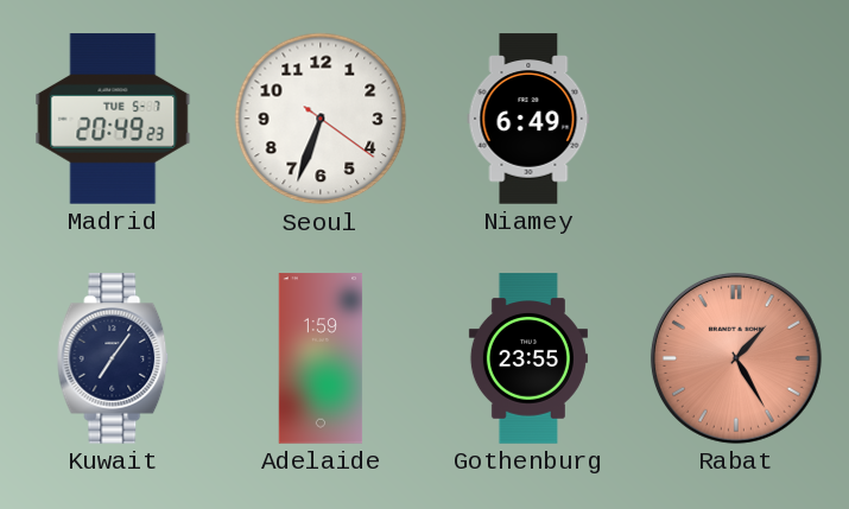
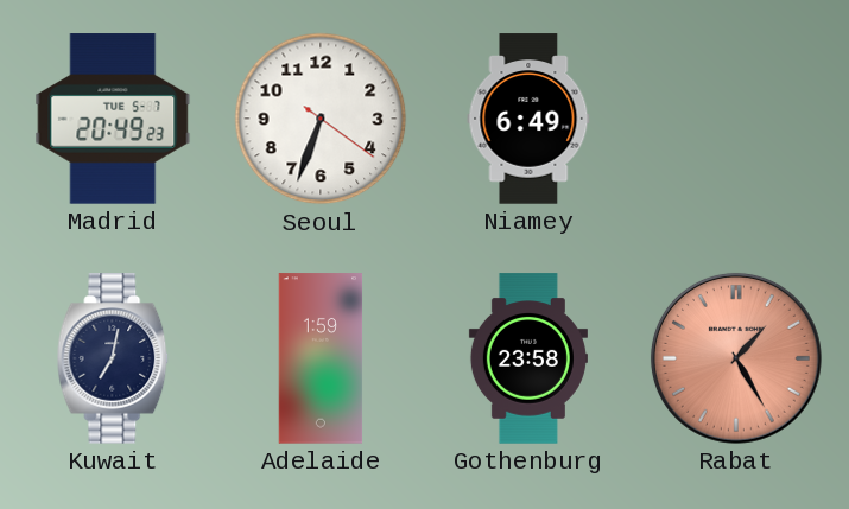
Kuwait: 7:06 -> 7:02 (113, 358)
Gothenburg: 23:55 -> 23:58 (528, 358)
